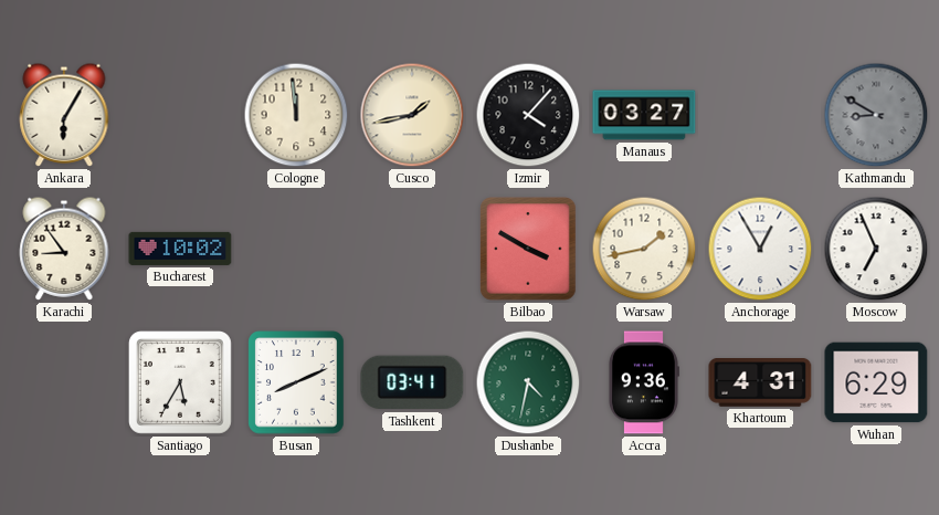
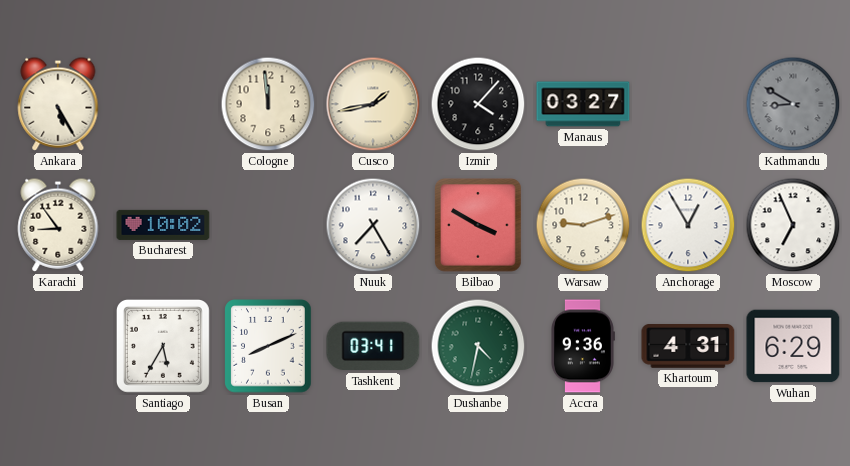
Ankara: 6:05 -> 5:25 (58, 104)
Nuuk: none -> 7:25 (373, 225)
Warsaw: 1:43 -> 9:12 (583, 225)
